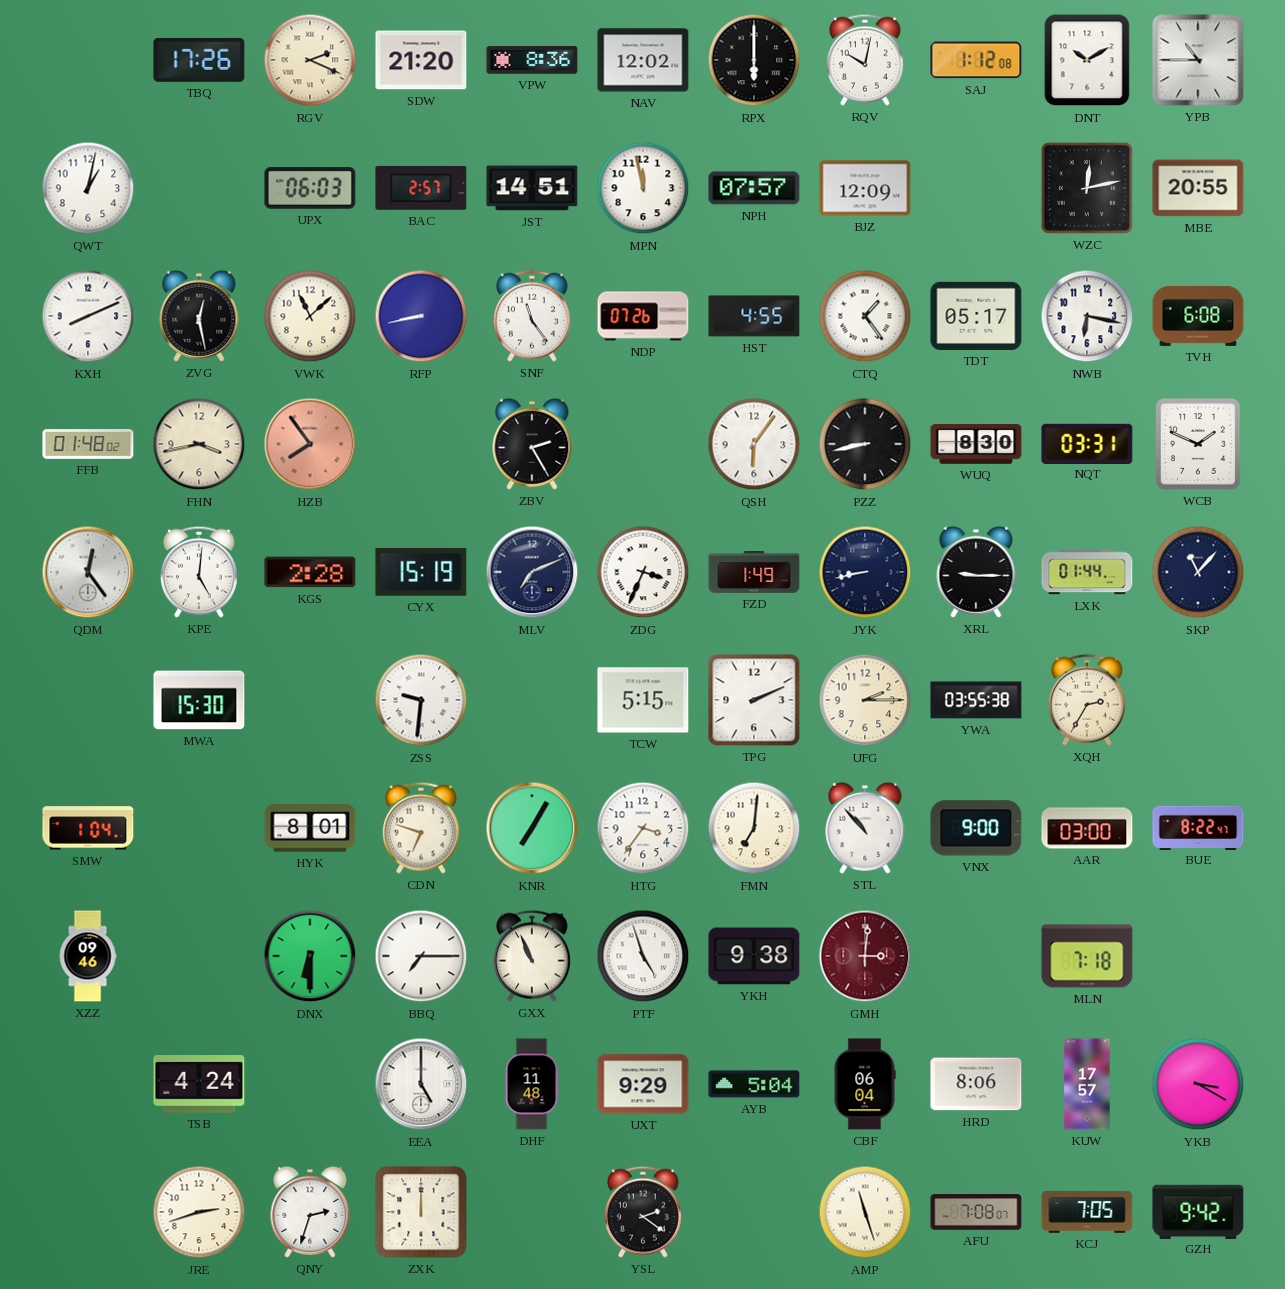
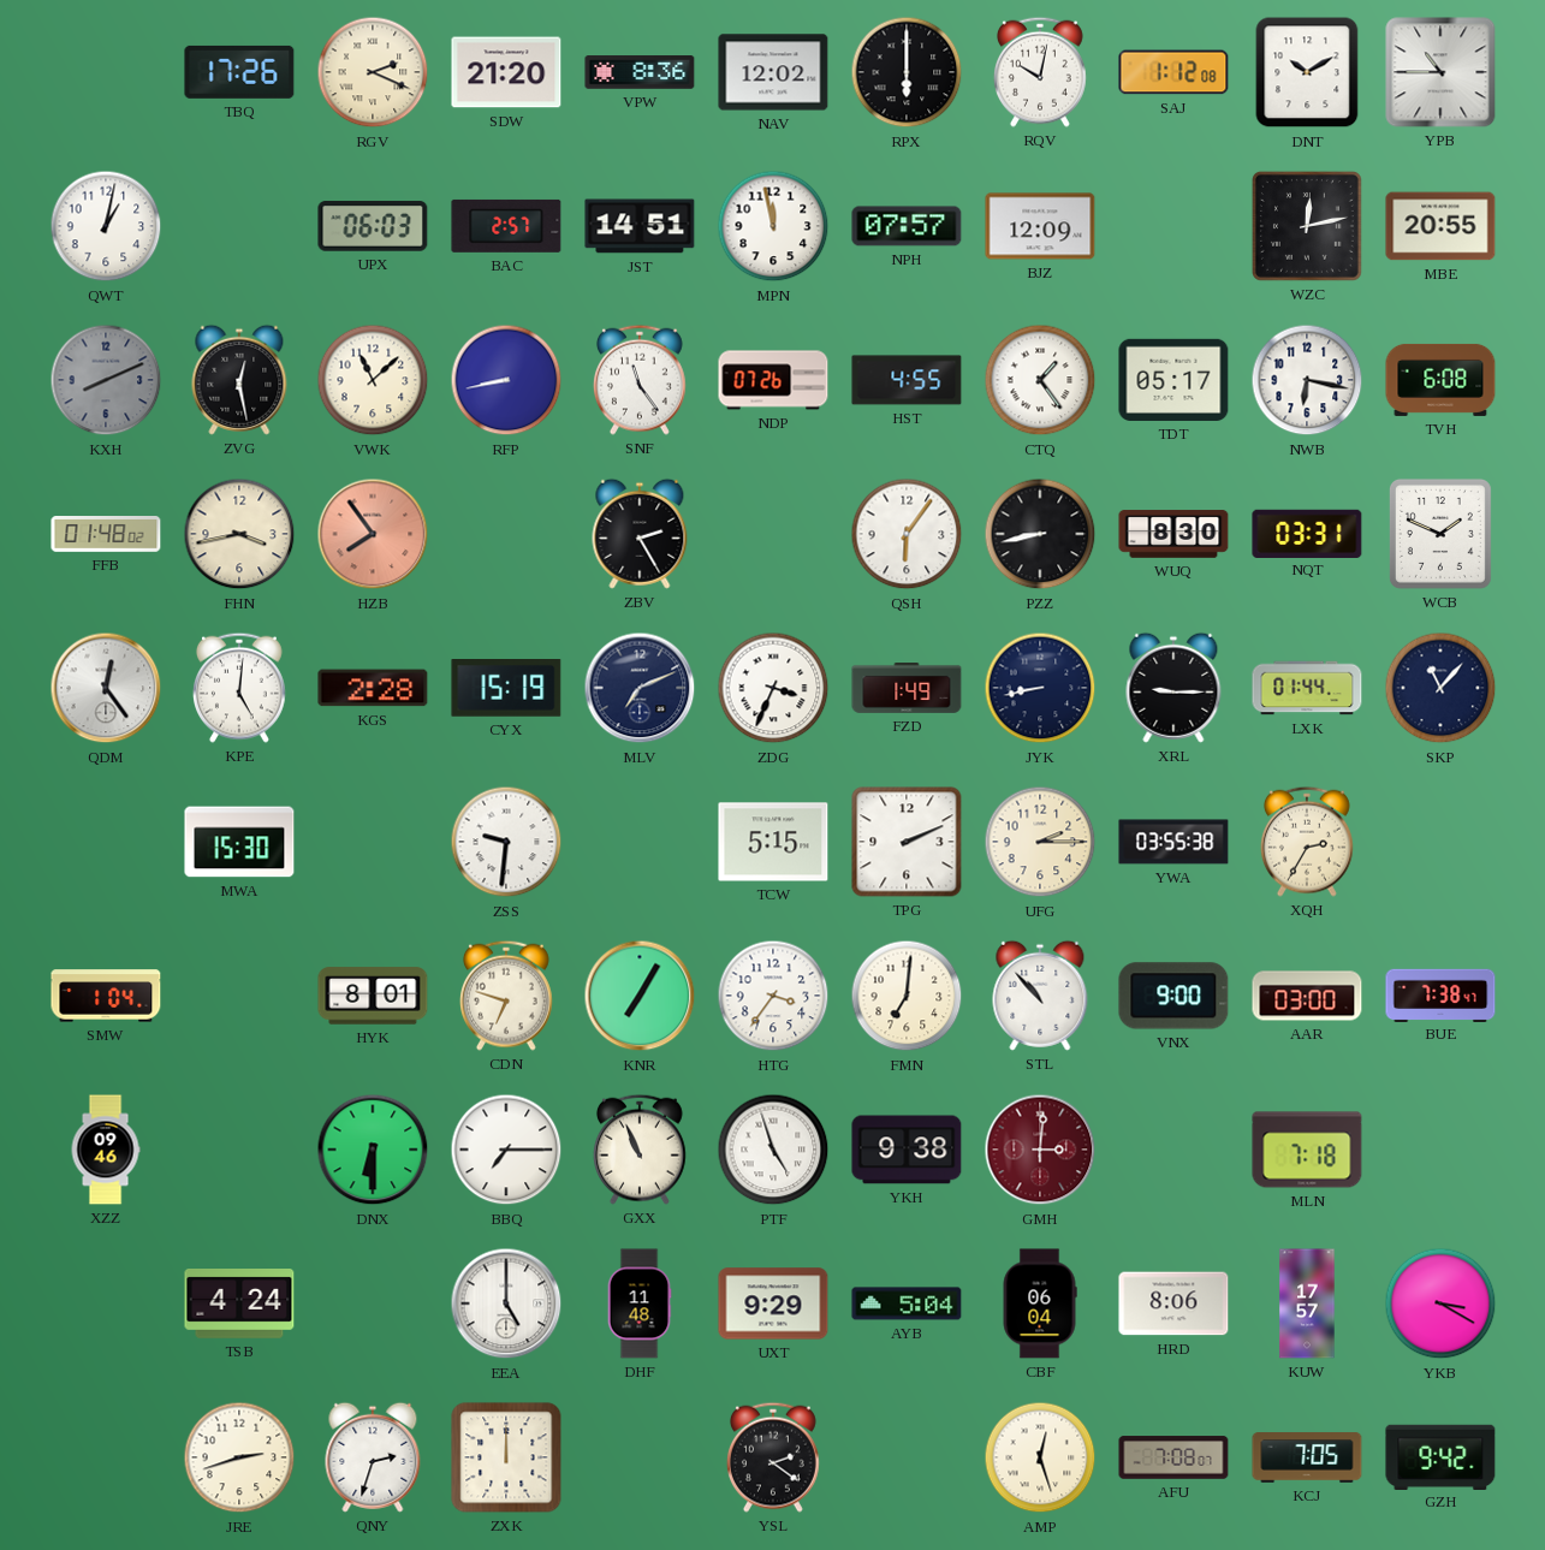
KXH dial: white -> grey (106, 380)
BUE: 8:22 -> 7:38 (1440, 994)
AMP: 11:27 -> 12:27 (1040, 1457)
